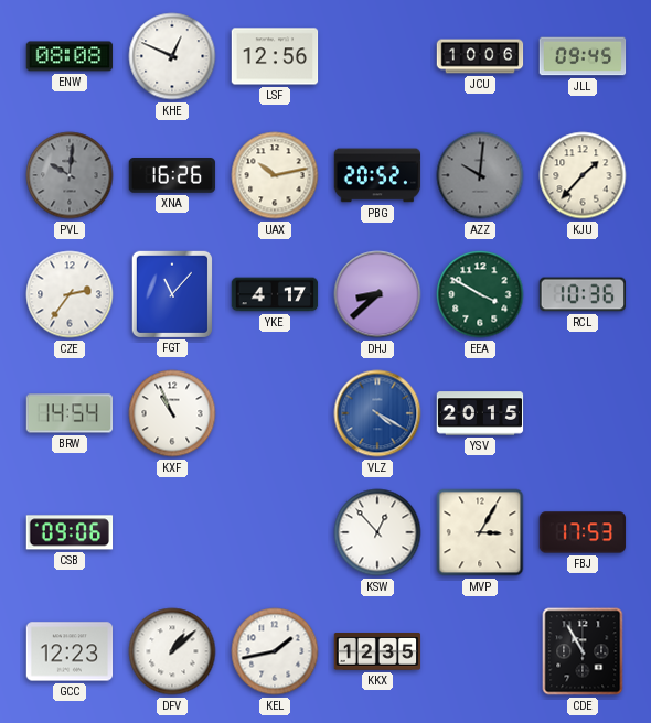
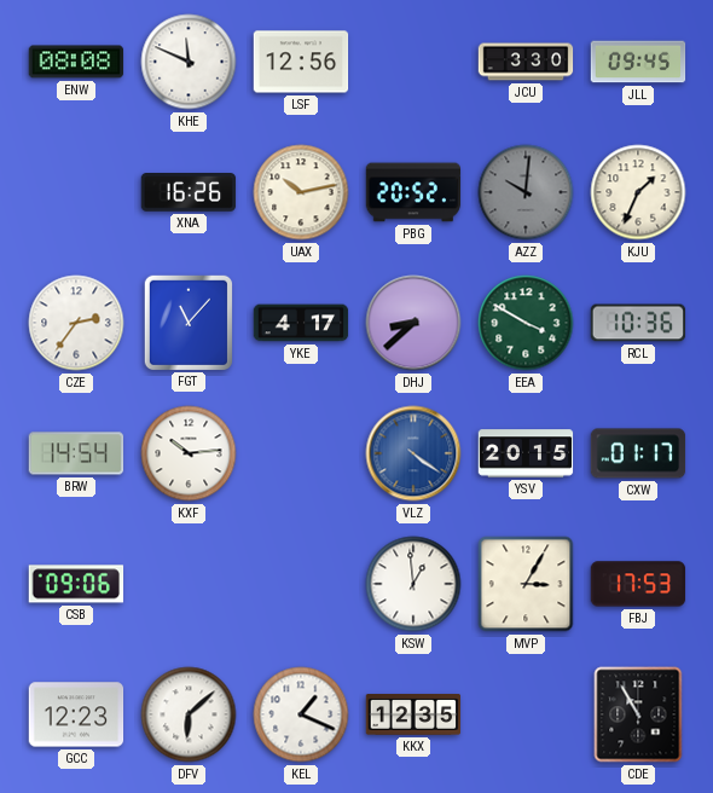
KHE: 12:49 -> 11:49 (189, 62)
JCU: 10:06 -> 3:30 (526, 62)
PVL: 10:01 -> none (70, 175)
KJU: 1:37 -> 1:34 (638, 192)
KXF: 10:56 -> 10:14 (189, 453)
VLZ: 4:20 -> 4:21 (413, 453)
CXW: none -> 01:17 (638, 453)
KSW: 12:53 -> 12:59 (413, 584)
DFV: 1:08 -> 6:08 (189, 714)
KEL: 1:43 -> 1:19 (301, 714)
